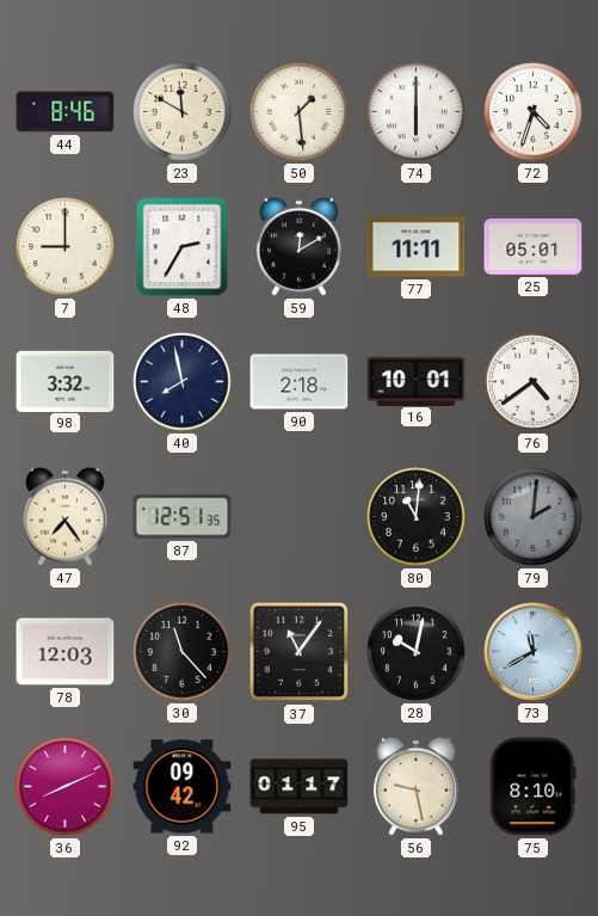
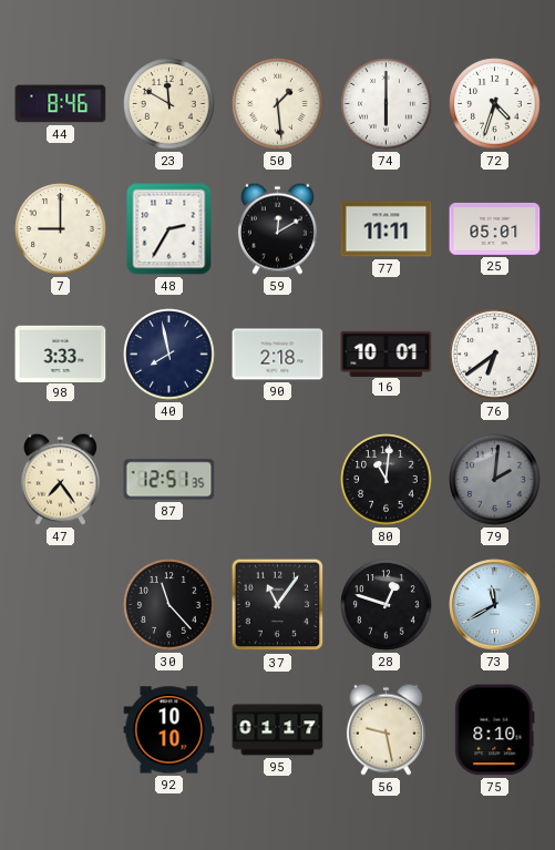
98: 3:32 -> 3:33 (61, 354)
76: 4:39 -> 6:39 (495, 355)
78: 12:03 -> none (66, 652)
28: 10:02 -> 12:48 (387, 605)
36: 8:11 -> none (66, 787)
92: 09:42 -> 10:10 (169, 730)
